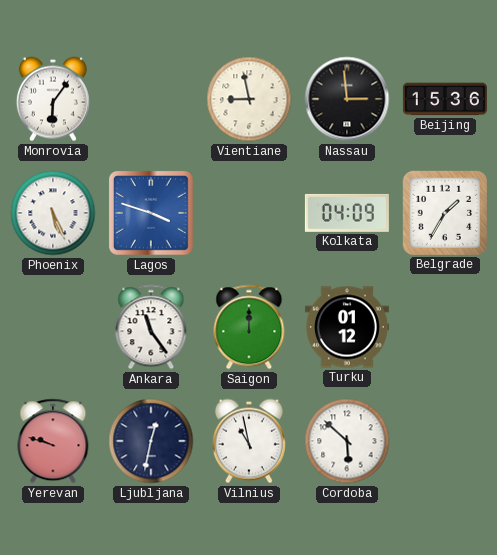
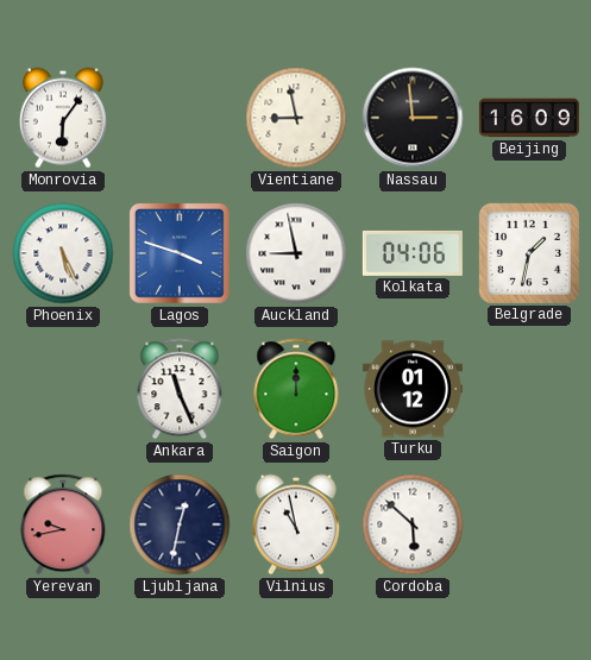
Beijing: 15:36 -> 16:09 (529, 118)
Auckland: none -> 8:58 (296, 253)
Kolkata: 04:09 -> 04:06 (413, 253)
Belgrade: 1:35 -> 1:32 (529, 253)
Ankara: 11:24 -> 11:26 (180, 389)
Yerevan: 9:48 -> 9:43 (63, 524)
